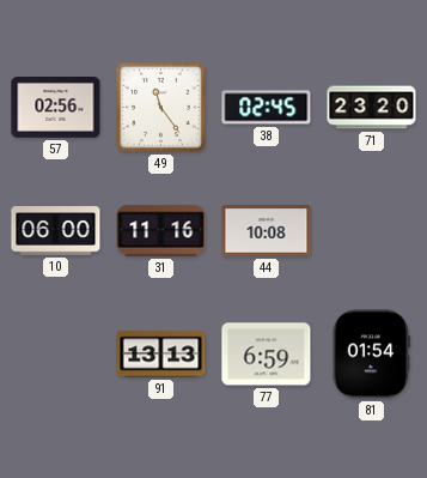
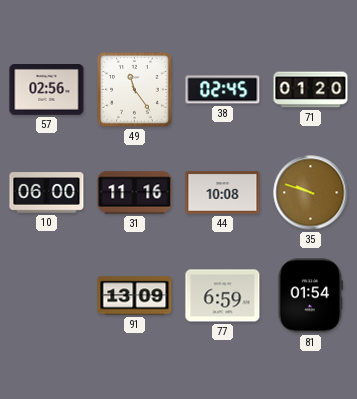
71: 23:20 -> 01:20 (311, 90)
35: none -> 9:48 (311, 193)
91: 13:13 -> 13:09 (135, 296)
